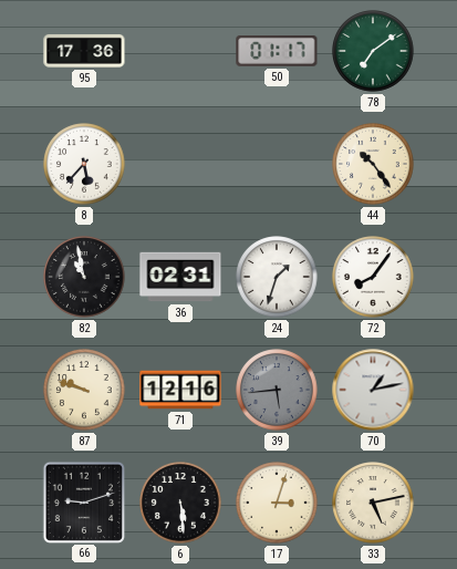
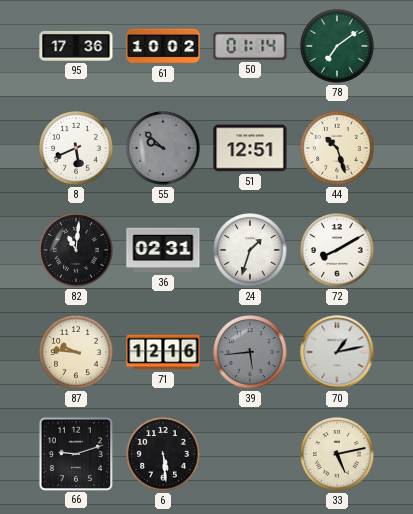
61: none -> 10:02 (163, 46)
50: 01:17 -> 01:14 (250, 47)
8: 5:37 -> 5:41 (76, 148)
55: none -> 9:52 (163, 148)
51: none -> 12:51 (250, 148)
44: 10:24 -> 10:27 (337, 148)
82: 10:58 -> 11:01 (76, 250)
72: 8:06 -> 8:10 (337, 250)
87: 9:48 -> 9:46 (76, 352)
17: 3:03 -> none (277, 503)
